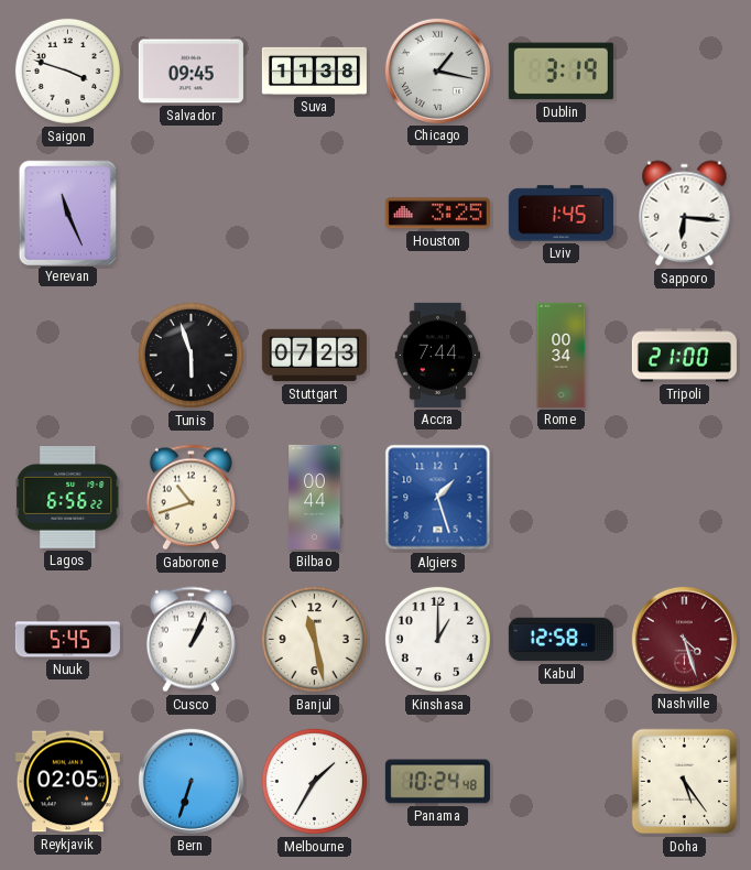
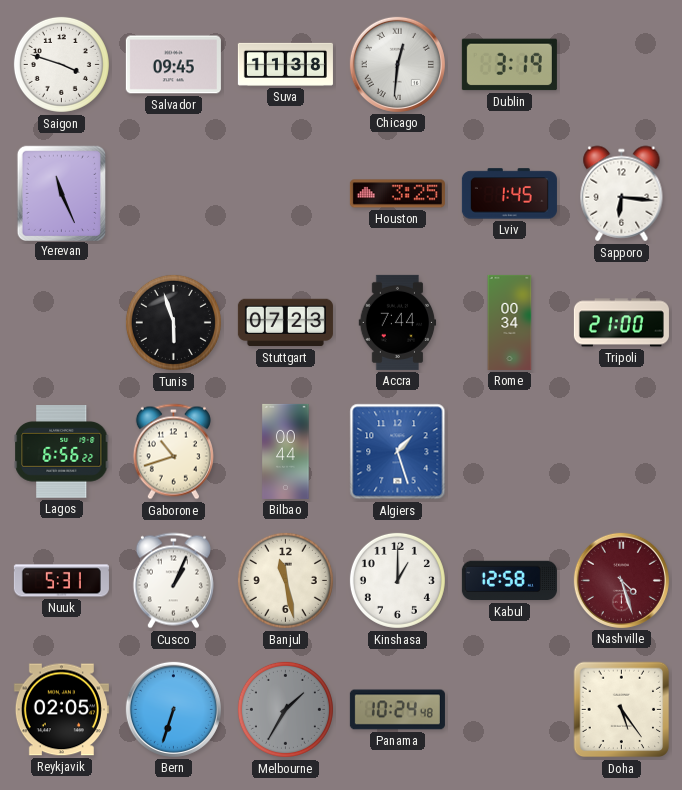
Chicago: 1:17 -> 12:31 (397, 64)
Nuuk: 5:45 -> 5:31 (61, 581)
Melbourne dial: white -> grey (285, 709)
